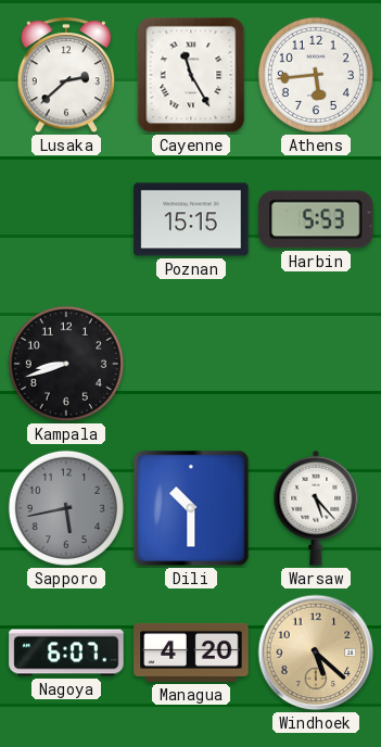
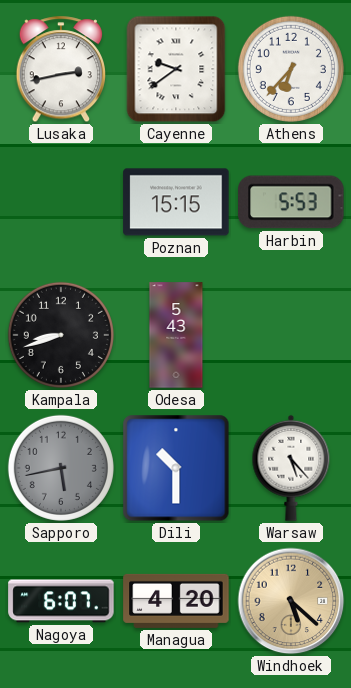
Lusaka: 2:38 -> 2:43 (61, 70)
Cayenne: 11:25 -> 9:39 (176, 69)
Athens: 5:44 -> 6:37 (291, 69)
Odesa: none -> 5:43 (176, 335)
